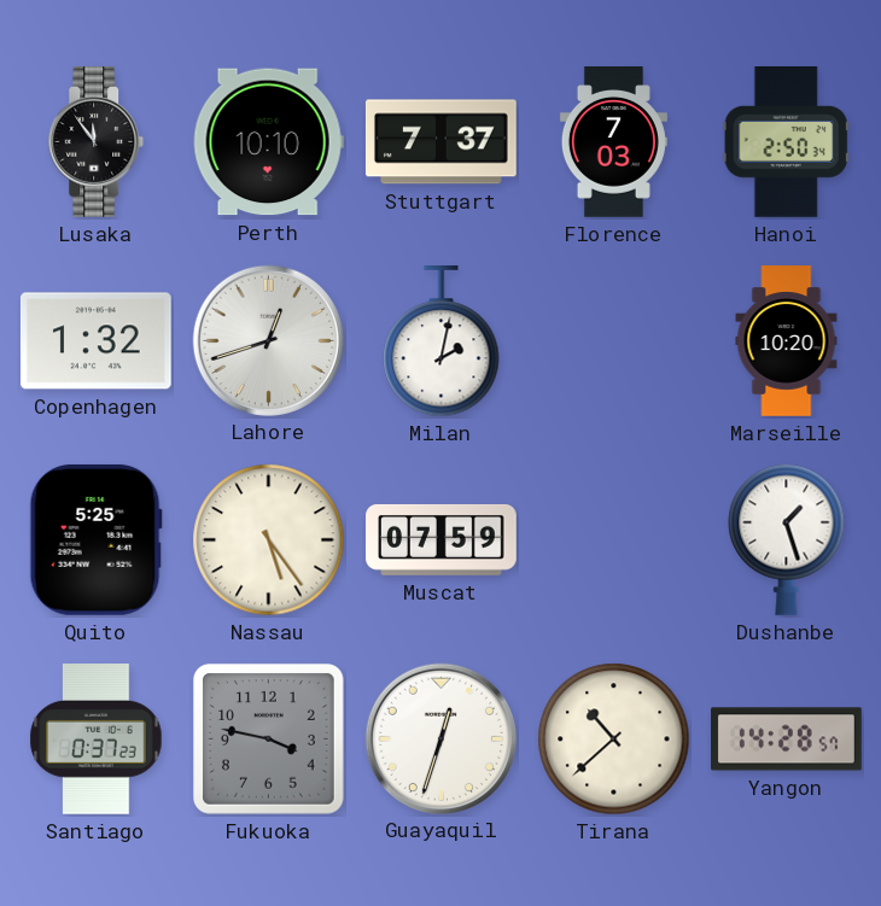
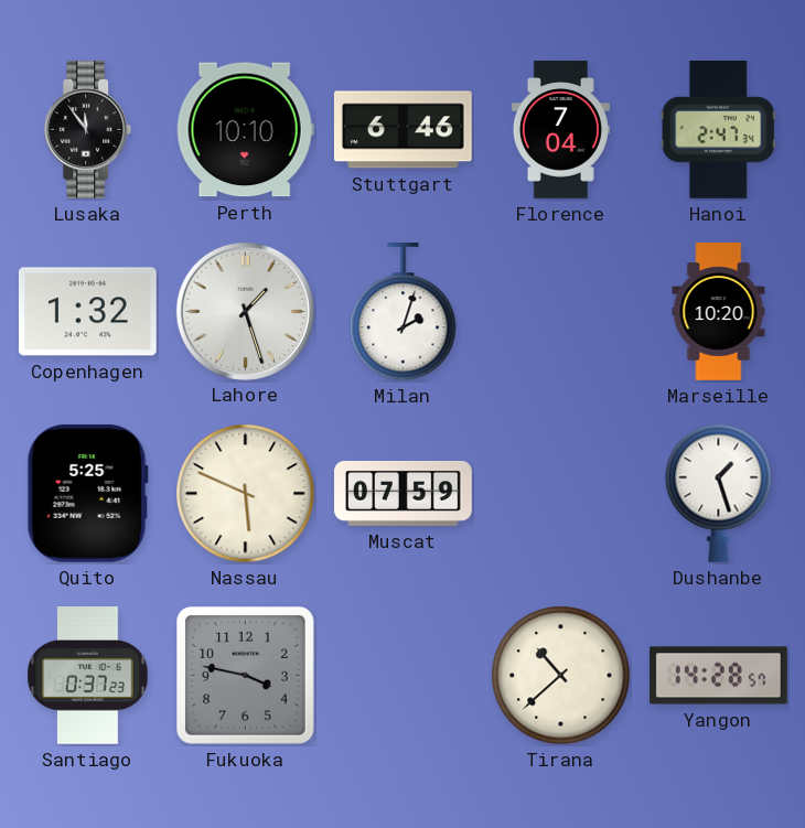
Stuttgart: 7:37 -> 6:46 (404, 130)
Florence: 7:03 -> 7:04 (560, 130)
Hanoi: 2:50 -> 2:47 (718, 130)
Lahore: 12:42 -> 1:27 (245, 311)
Milan: 2:02 -> 2:03 (404, 313)
Nassau: 5:24 -> 5:49 (246, 494)
Guayaquil: 12:33 -> none (440, 738)
